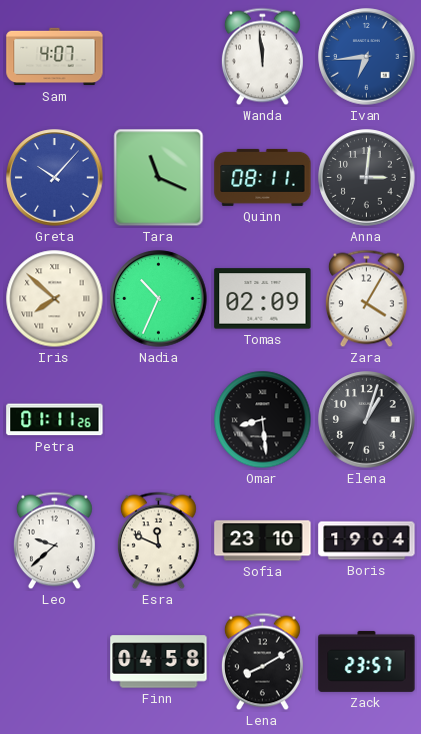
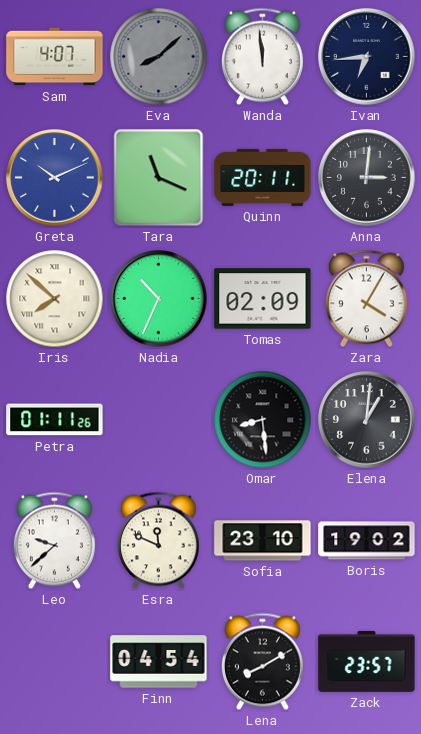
Eva: none -> 8:08 (159, 57)
Ivan dial: blue -> navy (367, 57)
Greta: 10:07 -> 10:11 (55, 178)
Quinn: 08:11 -> 20:11 (263, 177)
Elena: 1:03 -> 1:01 (367, 420)
Boris: 19:04 -> 19:02 (367, 541)
Finn: 04:58 -> 04:54 (159, 662)
